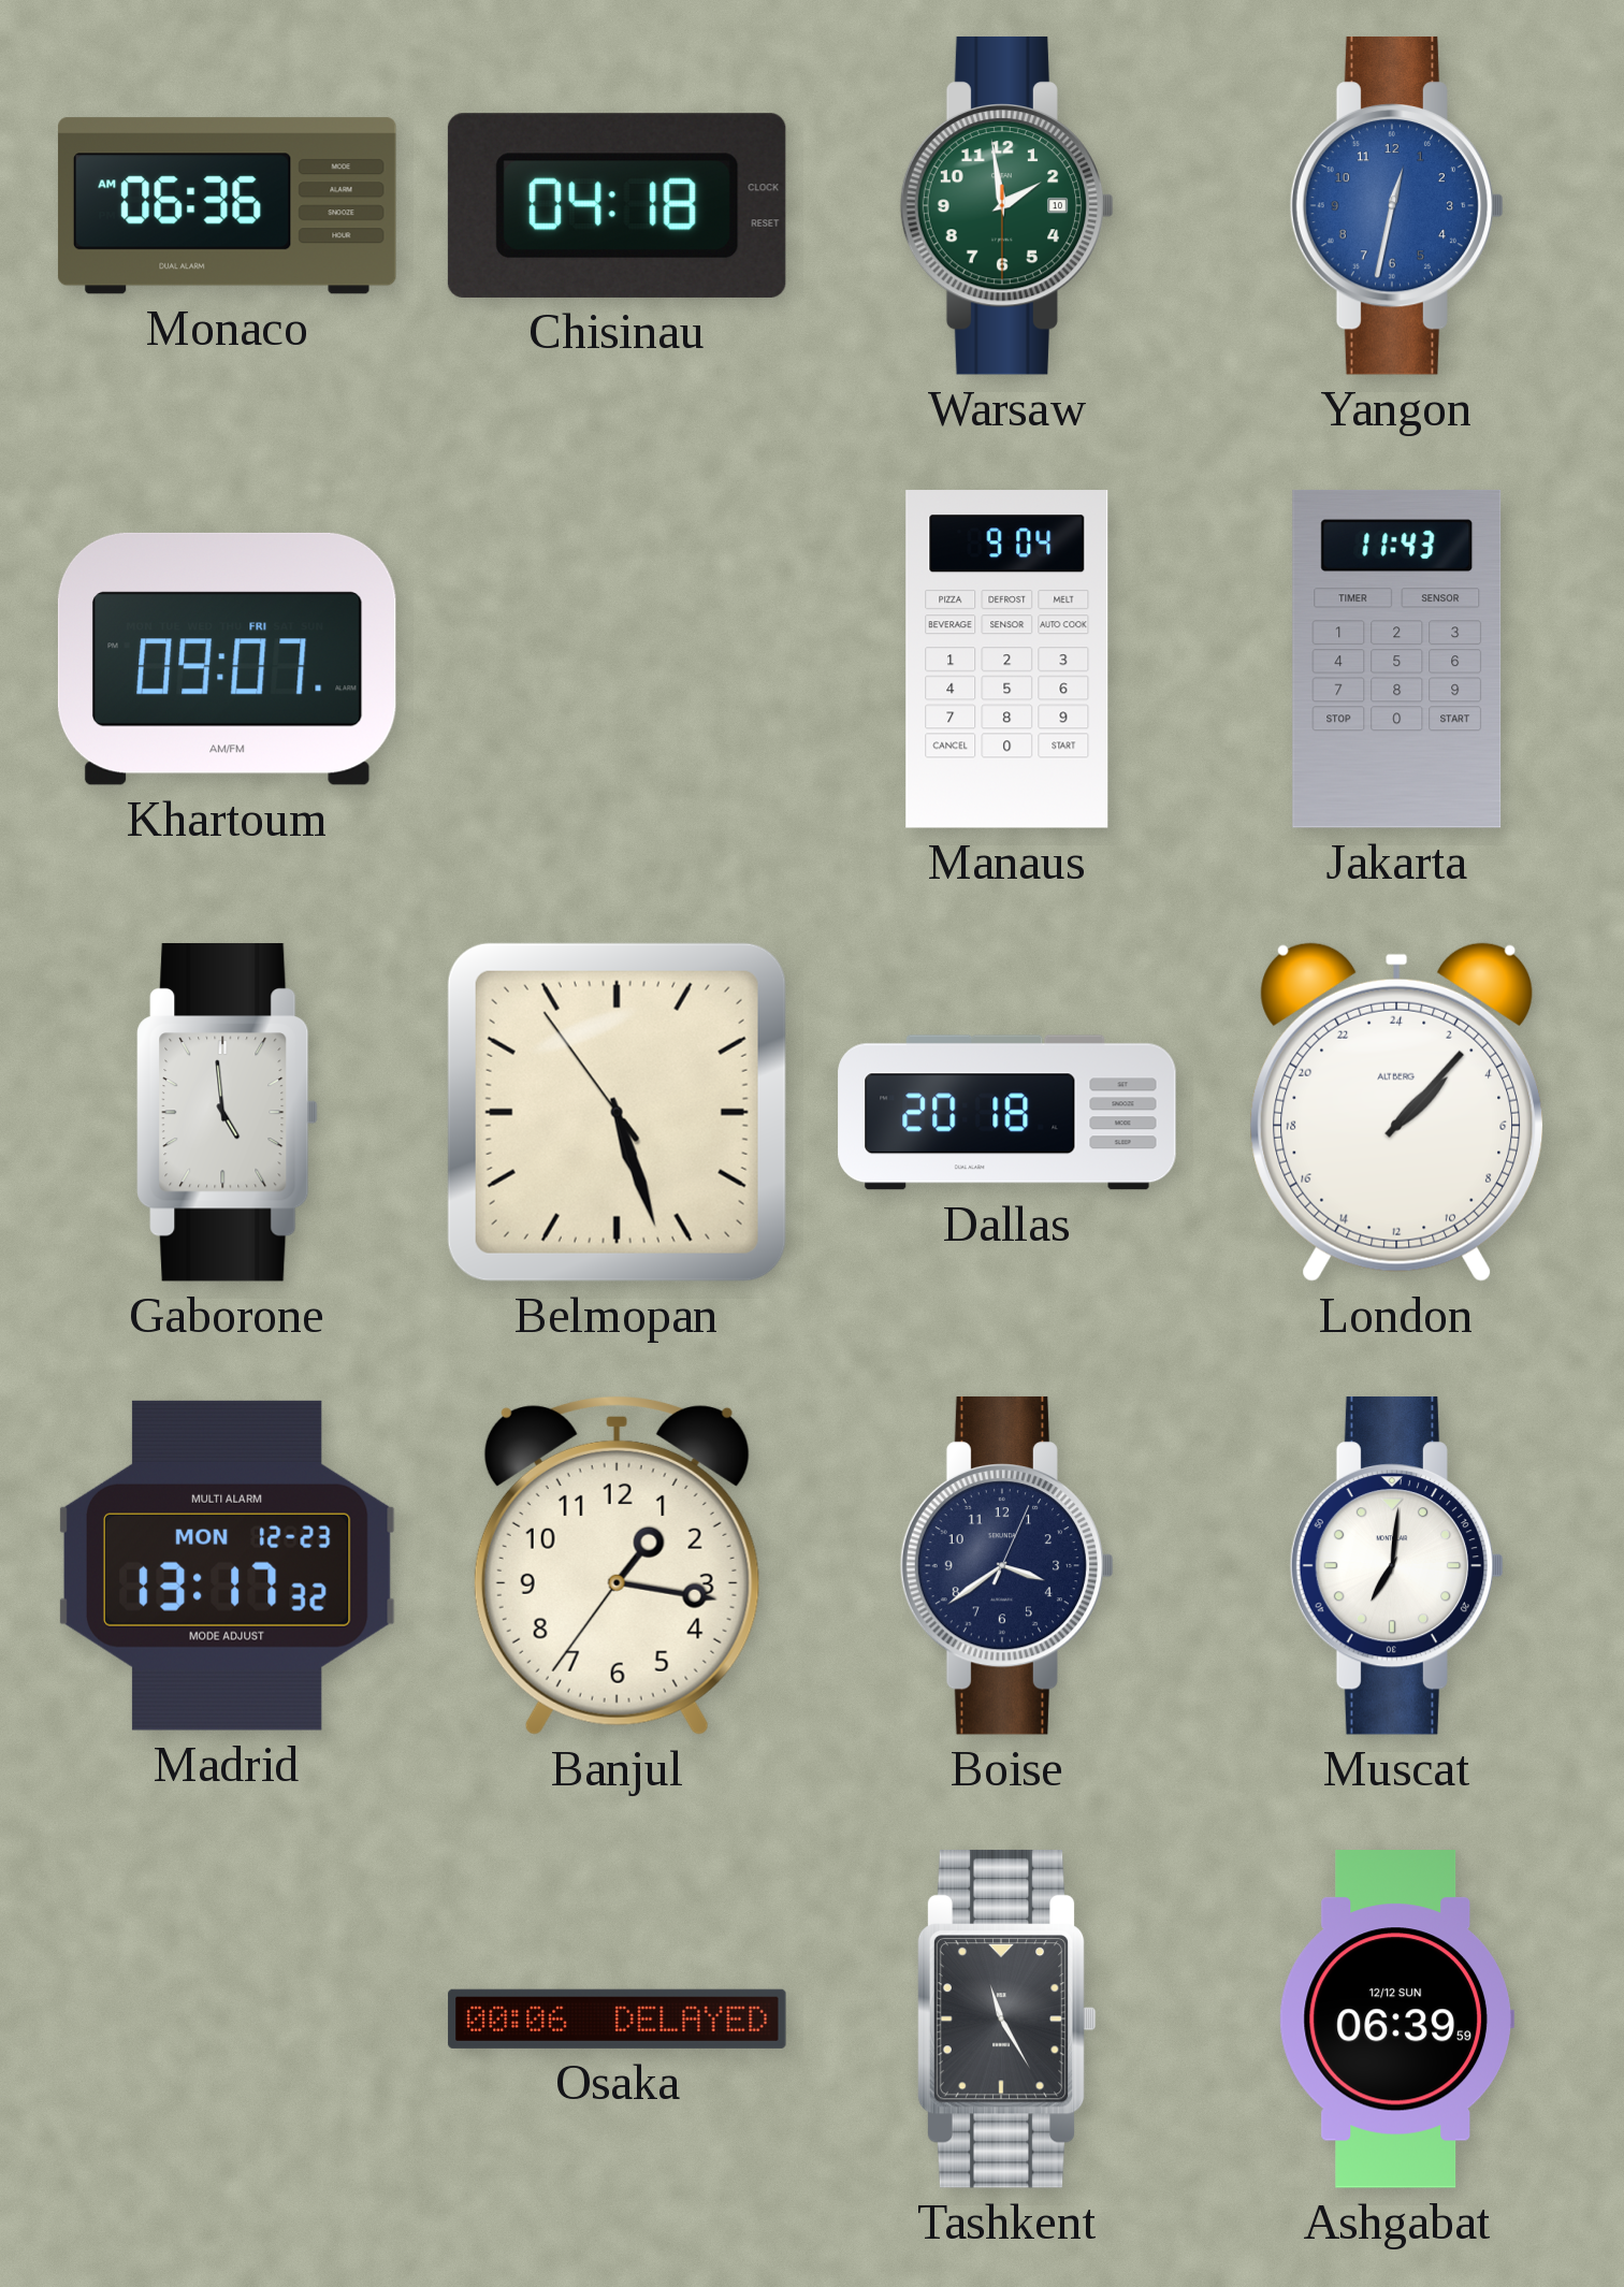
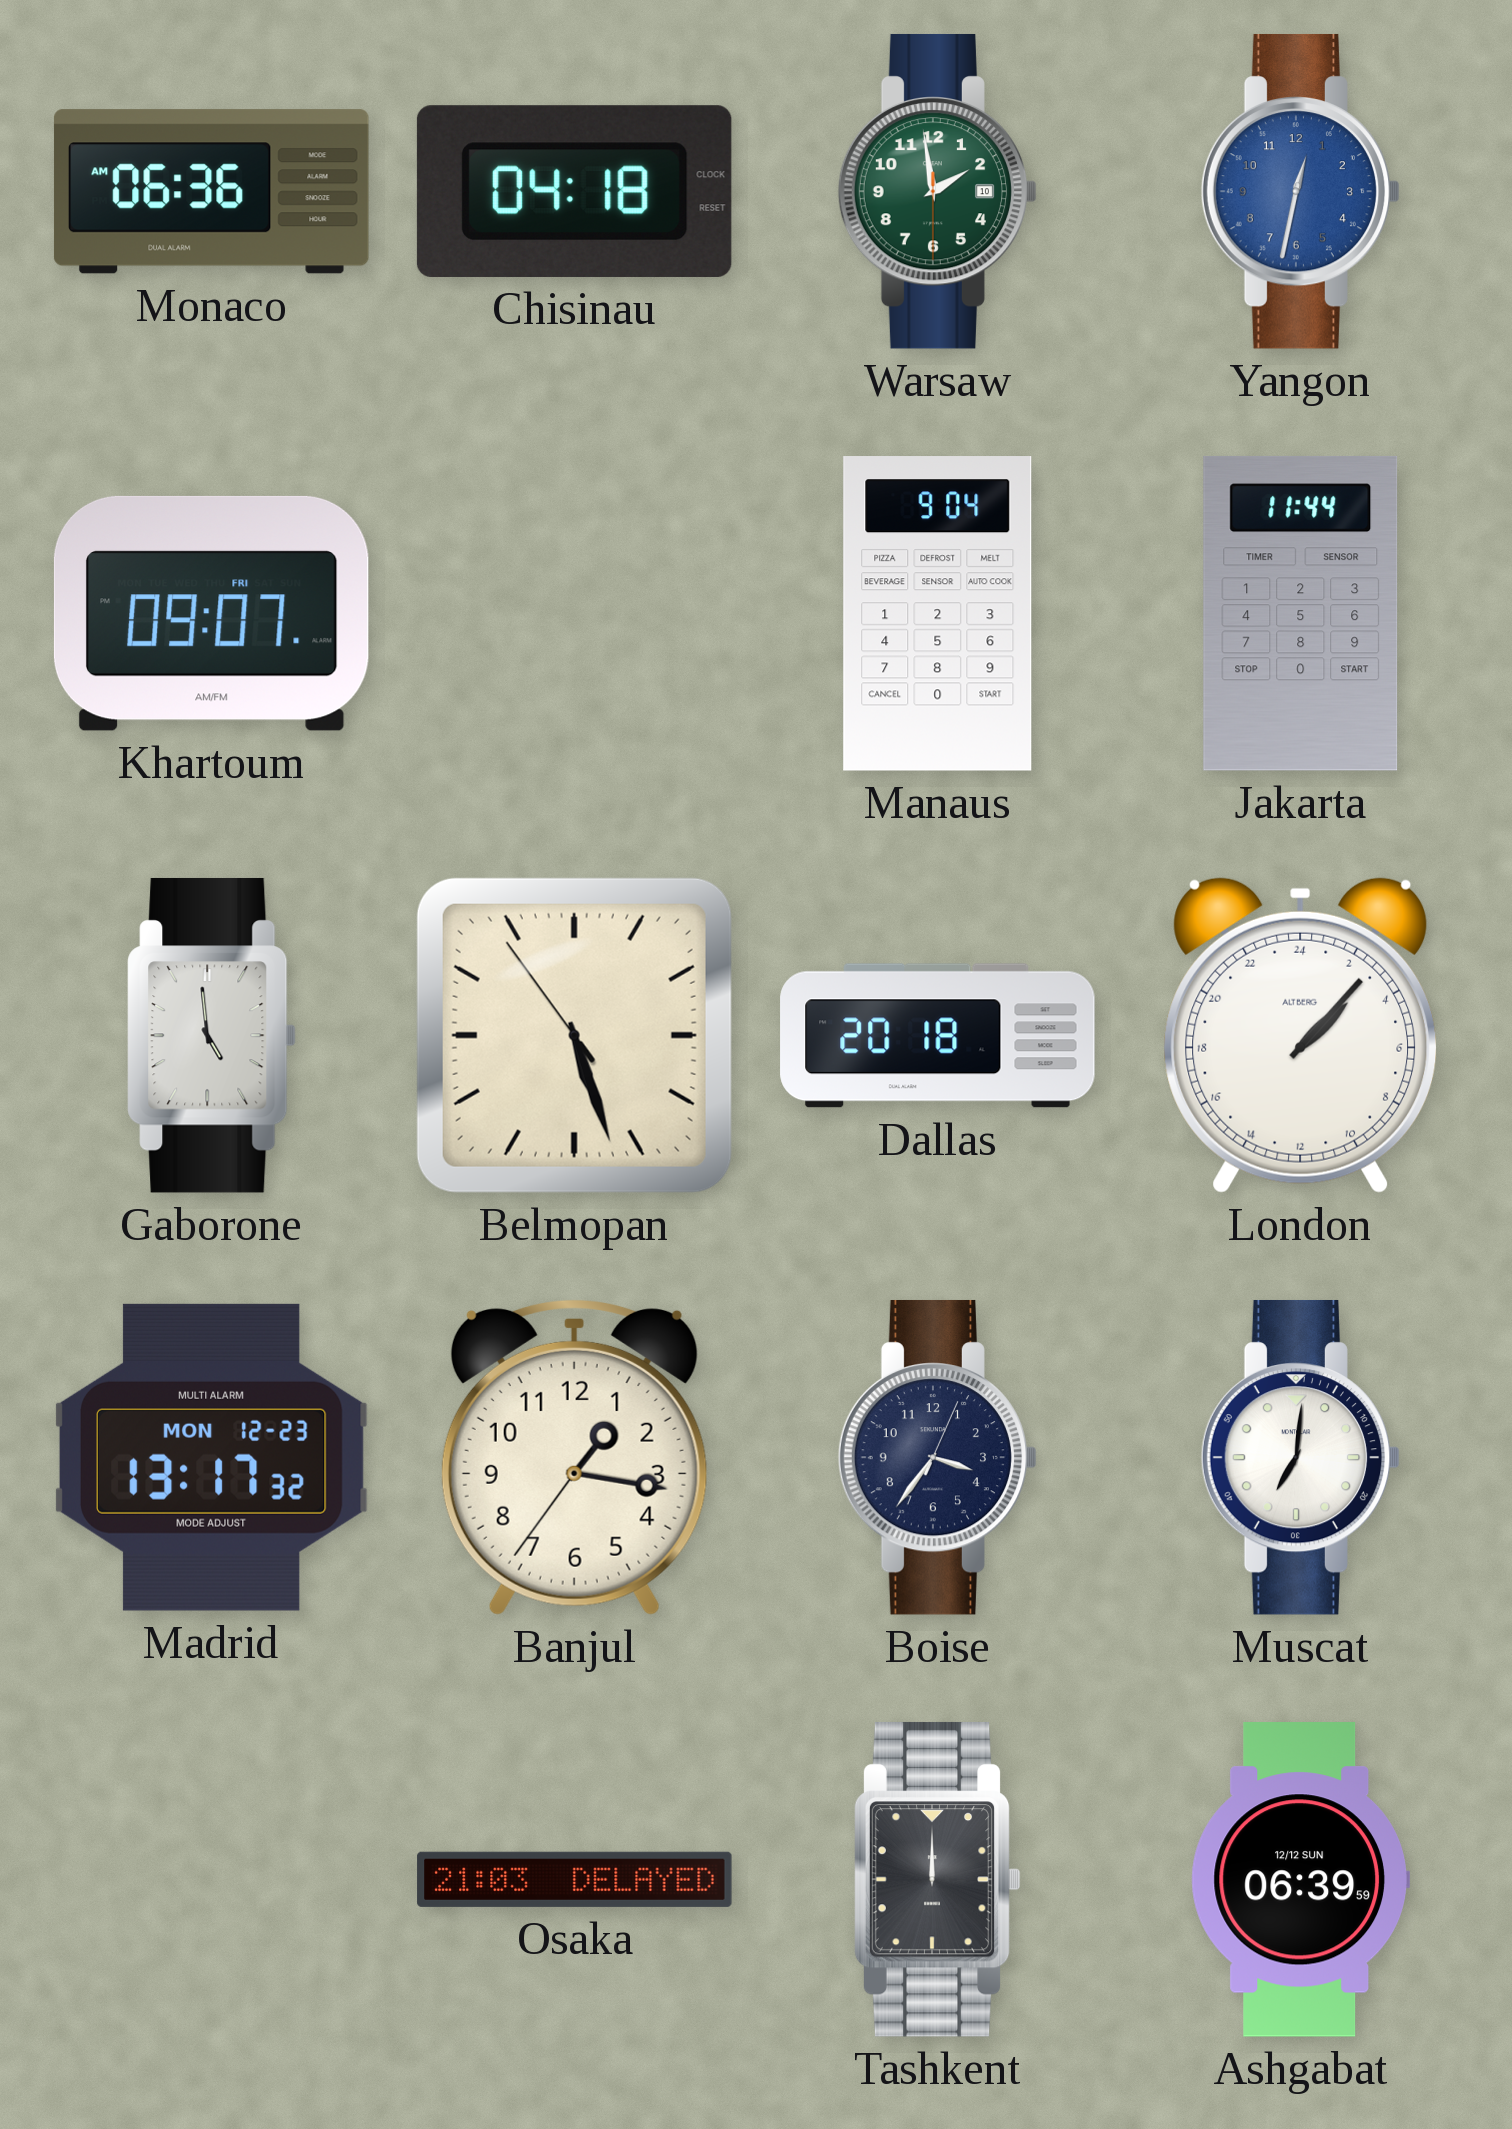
Jakarta: 11:43 -> 11:44 (1301, 613)
Boise: 3:39 -> 3:36 (938, 1457)
Osaka: 00:06 -> 21:03 (575, 1879)
Tashkent: 11:25 -> 12:00 (937, 1879)
